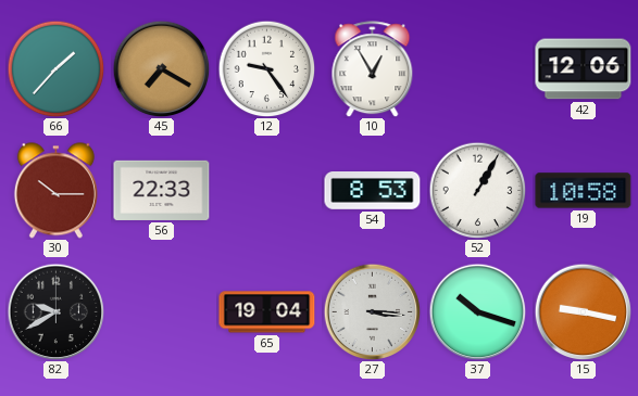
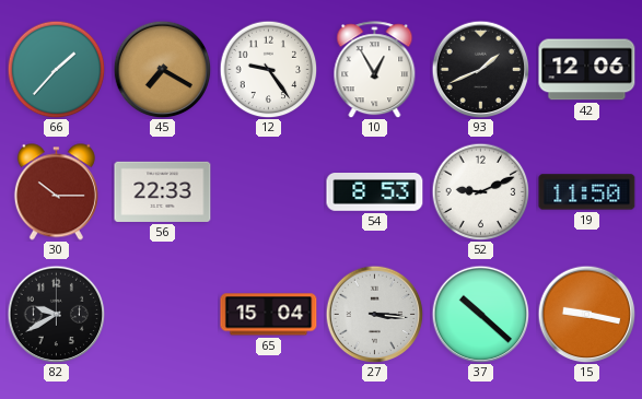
93: none -> 1:41 (480, 69)
52: 1:05 -> 9:11 (480, 191)
19: 10:58 -> 11:50 (587, 192)
65: 19:04 -> 15:04 (269, 315)
37: 10:18 -> 10:22 (480, 314)
